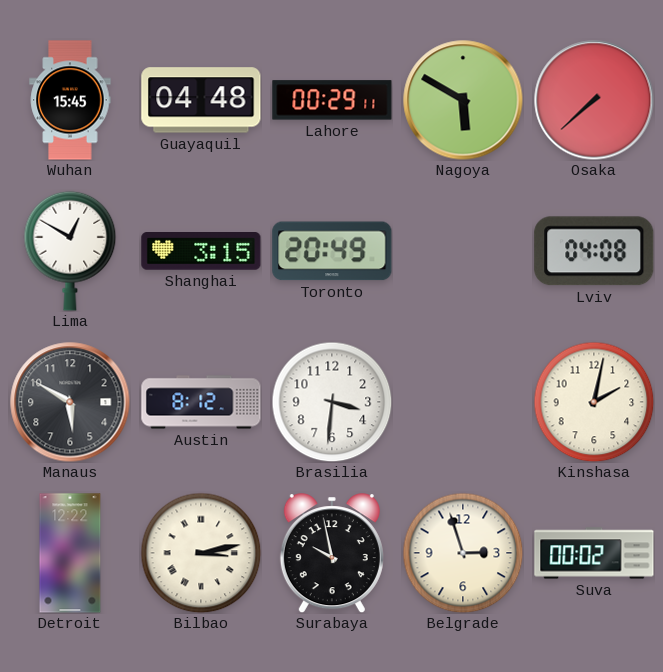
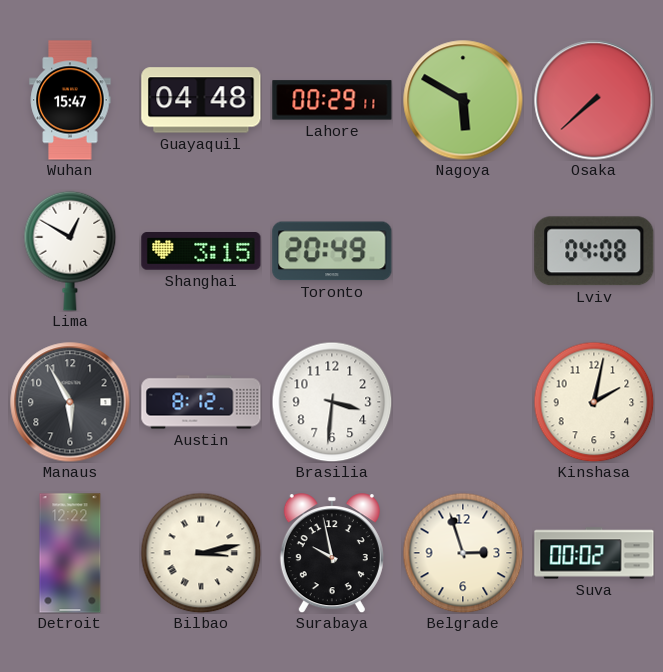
Wuhan: 15:45 -> 15:47 (70, 100)
Manaus: 5:50 -> 5:55 (70, 402)
